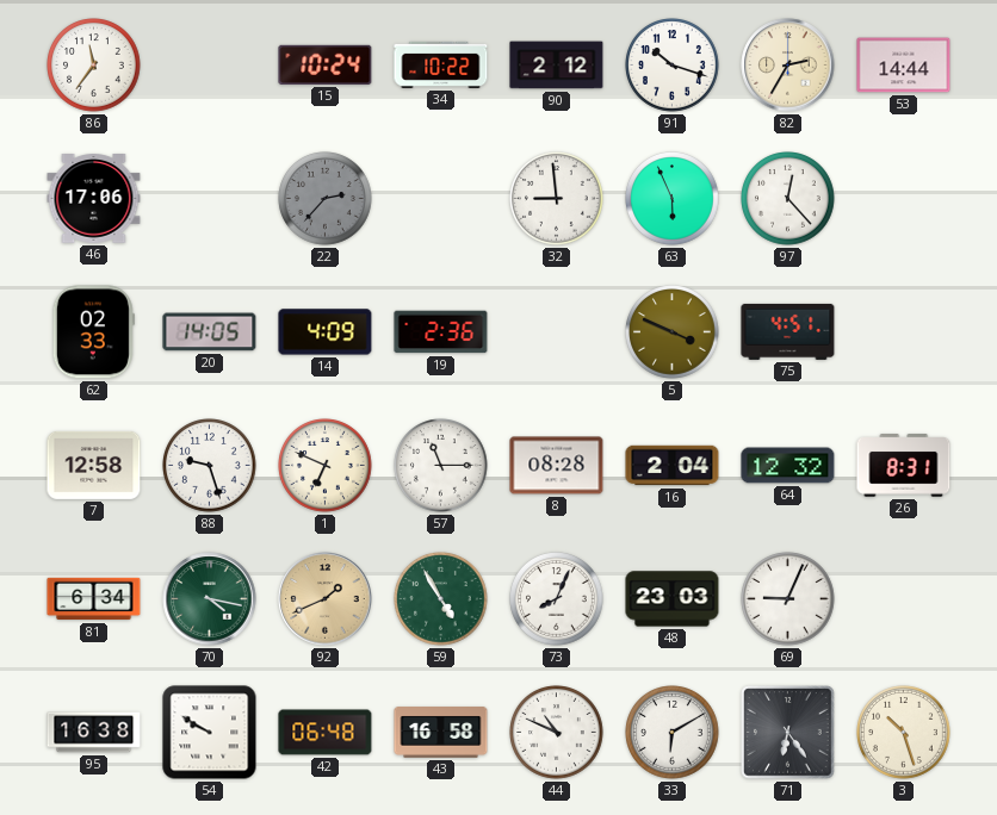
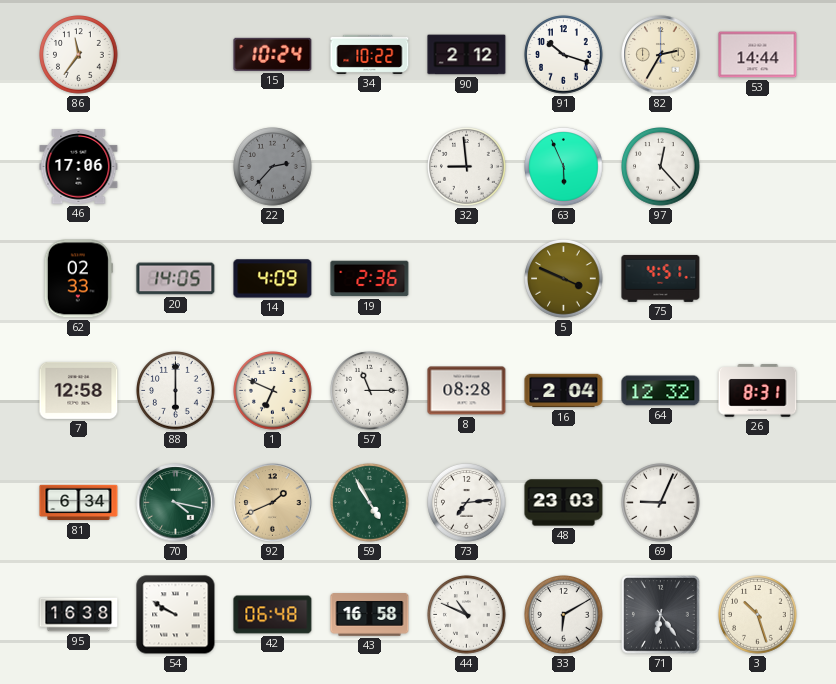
88: 9:27 -> 6:00 (176, 391)
73: 8:04 -> 7:14 (467, 503)
